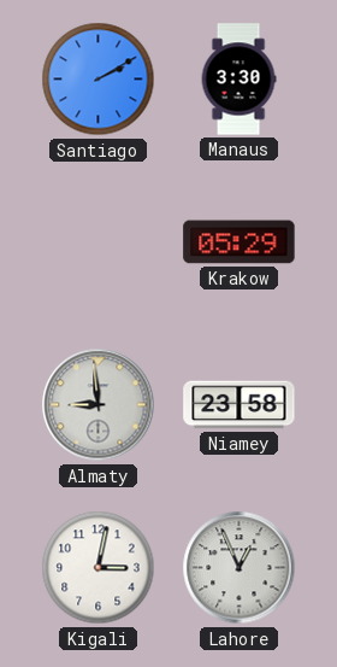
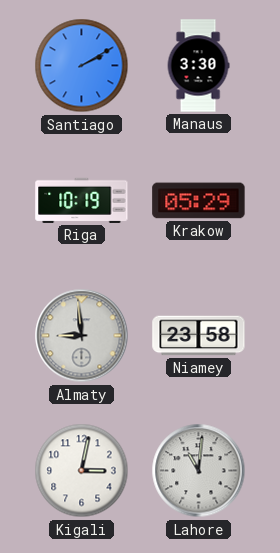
Riga: none -> 10:19 (82, 200)
Lahore: 12:56 -> 11:01 (199, 471)
